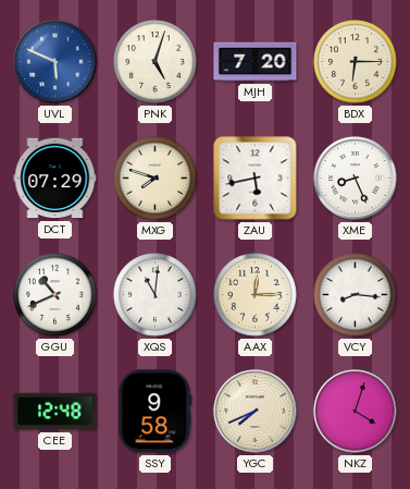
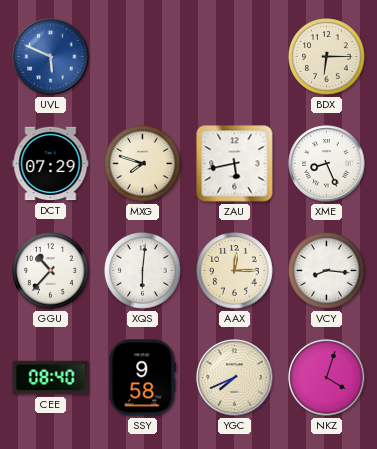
PNK: 5:03 -> none (156, 62)
MJH: 7:20 -> none (256, 62)
GGU: 10:41 -> 10:37 (51, 271)
XQS: 11:01 -> 6:01 (143, 271)
CEE: 12:48 -> 08:40 (51, 378)
